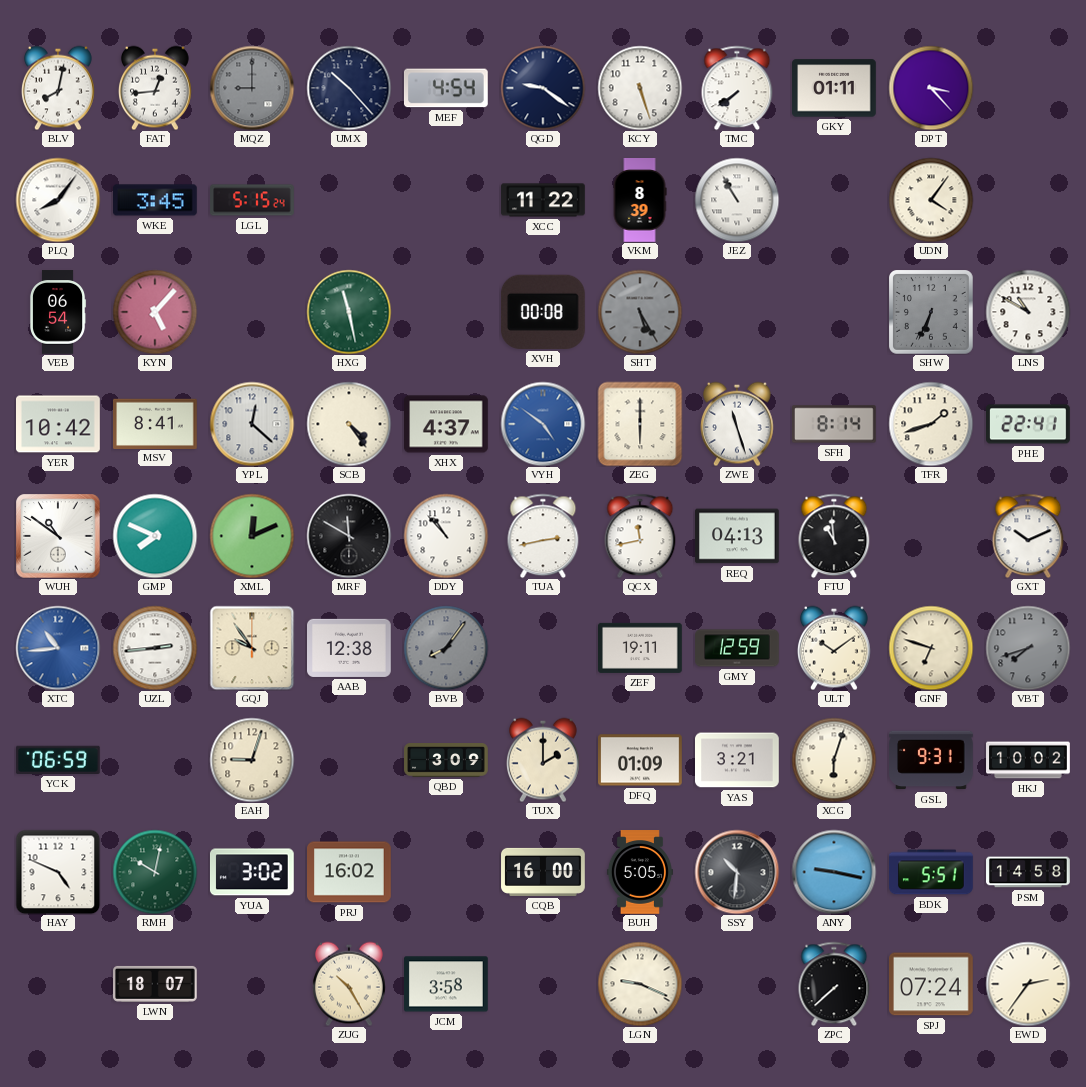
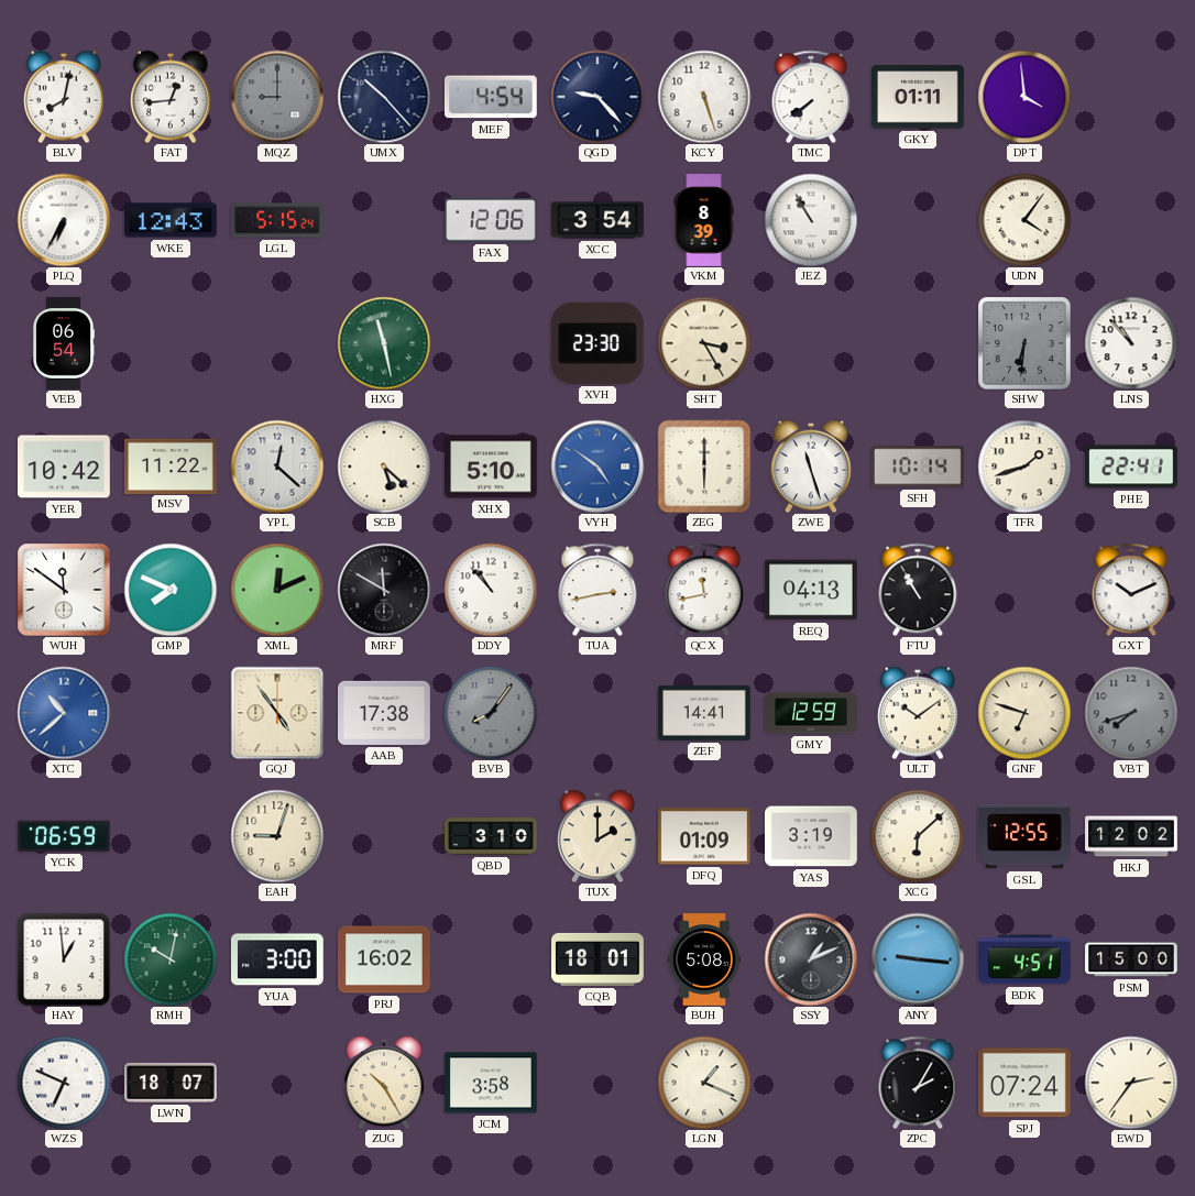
QGD: 9:21 -> 9:23 (597, 97)
DPT: 3:23 -> 3:59 (1024, 97)
PLQ: 8:06 -> 6:35 (64, 220)
WKE: 3:45 -> 12:43 (172, 220)
FAX: none -> 12:06 (492, 220)
XCC: 11:22 -> 3:54 (597, 220)
KYN: 5:07 -> none (155, 312)
XVH: 00:08 -> 23:30 (597, 343)
SHT: 5:25 -> 3:25 (704, 343)
SHT dial: grey -> cream (704, 343)
SHW: 6:34 -> 6:31 (1026, 344)
LNS: 10:50 -> 10:53 (1131, 343)
MSV: 8:41 -> 11:22 (172, 465)
SCB: 4:24 -> 5:22 (384, 467)
XHX: 4:37 -> 5:10 (492, 467)
SFH: 8:14 -> 10:14 (919, 467)
WUH: 10:51 -> 11:51 (64, 590)
FTU: 10:59 -> 10:55 (918, 590)
XTC: 10:44 -> 10:38 (64, 713)
UZL: 2:44 -> none (155, 648)
GQJ: 9:54 -> 4:54 (277, 713)
AAB: 12:38 -> 17:38 (385, 713)
ZEF: 19:11 -> 14:41 (705, 713)
QBD: 3:09 -> 3:10 (491, 836)
YAS: 3:21 -> 3:19 (812, 836)
XCG: 6:03 -> 6:08 (918, 836)
GSL: 9:31 -> 12:55 (1026, 836)
HKJ: 10:02 -> 12:02 (1131, 836)
HAY: 4:49 -> 12:59 (64, 959)
YUA: 3:02 -> 3:00 (277, 959)
CQB: 16:00 -> 18:01 (597, 959)
BUH: 5:05 -> 5:08 (704, 959)
SSY: 10:31 -> 1:11 (811, 959)
ANY: 9:17 -> 9:16 (918, 959)
BDK: 5:51 -> 4:51 (1026, 959)
PSM: 14:58 -> 15:00 (1131, 959)
WZS: none -> 6:49 (64, 1083)
LGN: 9:19 -> 1:19 (704, 1083)
ZPC: 7:38 -> 2:05 (918, 1083)
